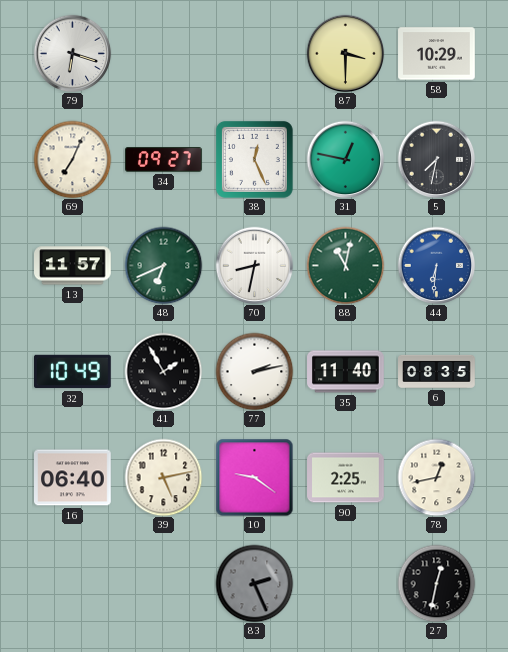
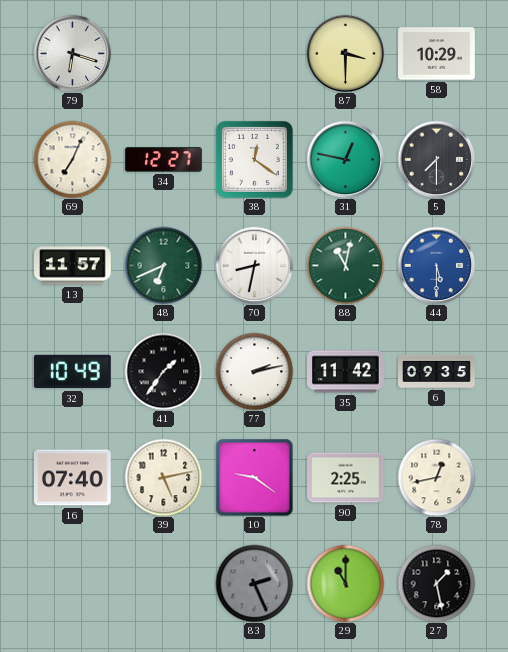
34: 09:27 -> 12:27 (164, 160)
38: 12:26 -> 12:21 (254, 159)
5: 7:32 -> 7:30 (436, 159)
44: 6:31 -> 5:30 (436, 265)
41: 1:55 -> 1:36 (163, 371)
35: 11:40 -> 11:42 (346, 372)
6: 08:35 -> 09:35 (437, 371)
16: 06:40 -> 07:40 (73, 478)
29: none -> 11:00 (345, 583)
27: 12:32 -> 1:28 (436, 583)
